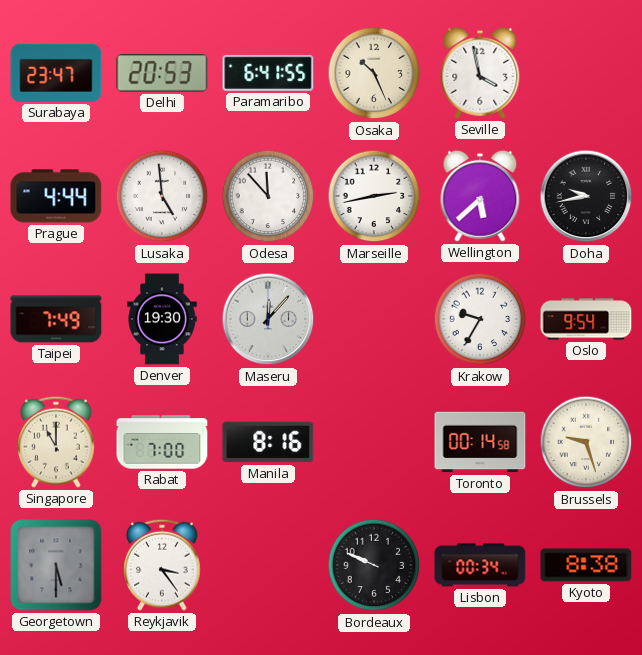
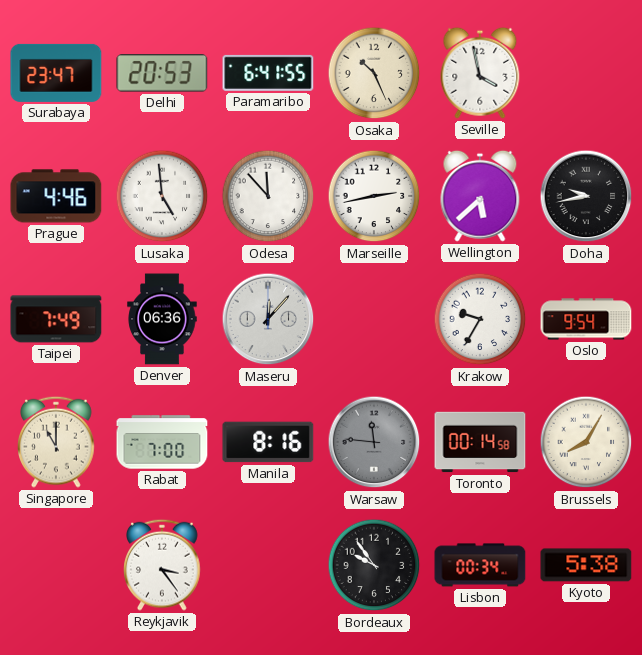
Prague: 4:44 -> 4:46 (56, 196)
Denver: 19:30 -> 06:36 (162, 319)
Warsaw: none -> 11:46 (374, 442)
Brussels: 9:27 -> 8:05 (586, 442)
Georgetown: 5:30 -> none (56, 565)
Bordeaux: 9:49 -> 9:54 (374, 565)
Kyoto: 8:38 -> 5:38 (586, 565)
